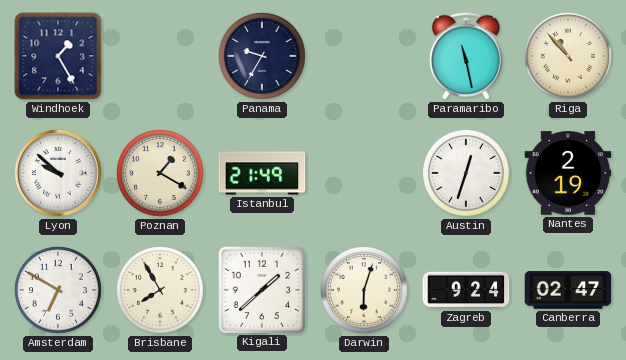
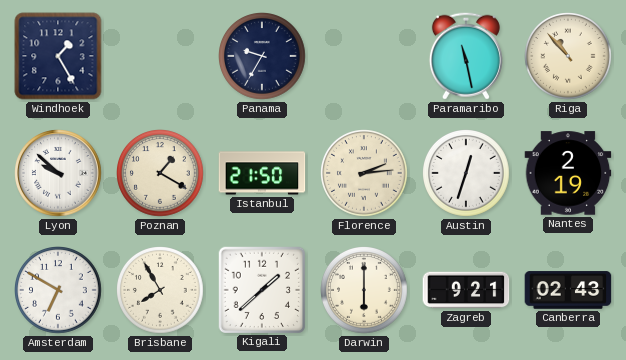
Istanbul: 21:49 -> 21:50 (262, 173)
Florence: none -> 2:14 (365, 174)
Darwin: 6:03 -> 6:00 (365, 291)
Zagreb: 9:24 -> 9:21 (466, 290)
Canberra: 02:47 -> 02:43 (568, 290)
